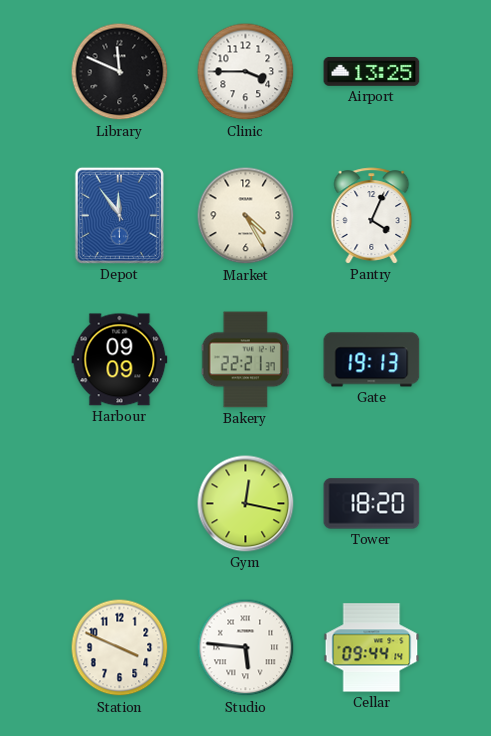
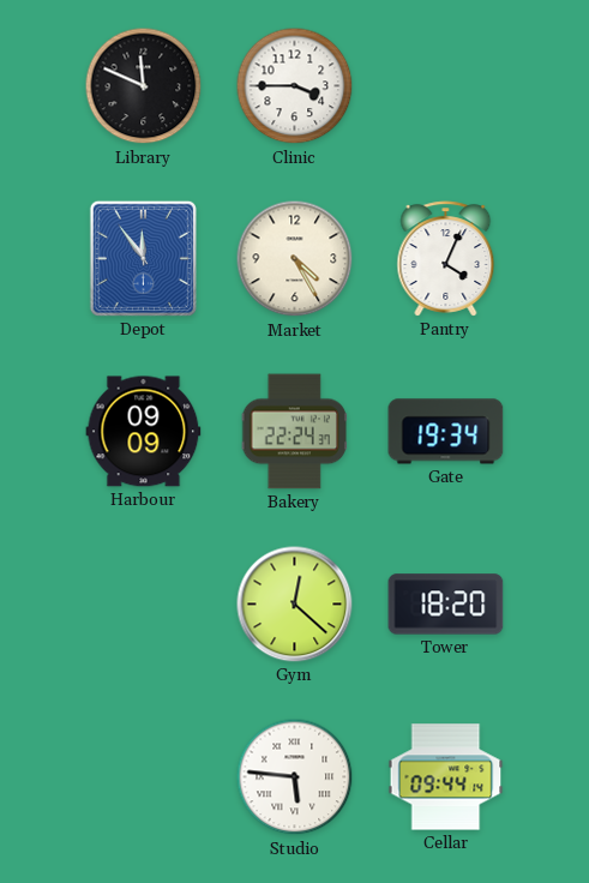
Airport: 13:25 -> none (372, 71)
Bakery: 22:21 -> 22:24 (295, 432)
Gate: 19:13 -> 19:34 (446, 432)
Gym: 12:17 -> 12:22 (295, 605)
Station: 3:49 -> none (120, 648)
